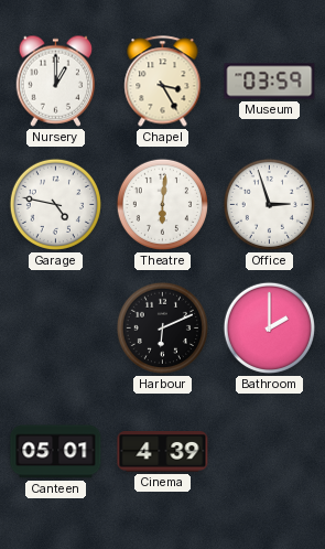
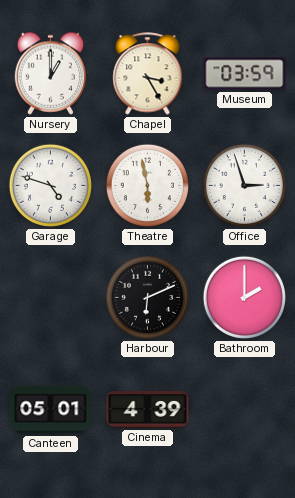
Garage: 4:47 -> 4:48 (50, 185)
Theatre: 6:01 -> 5:58 (147, 185)
